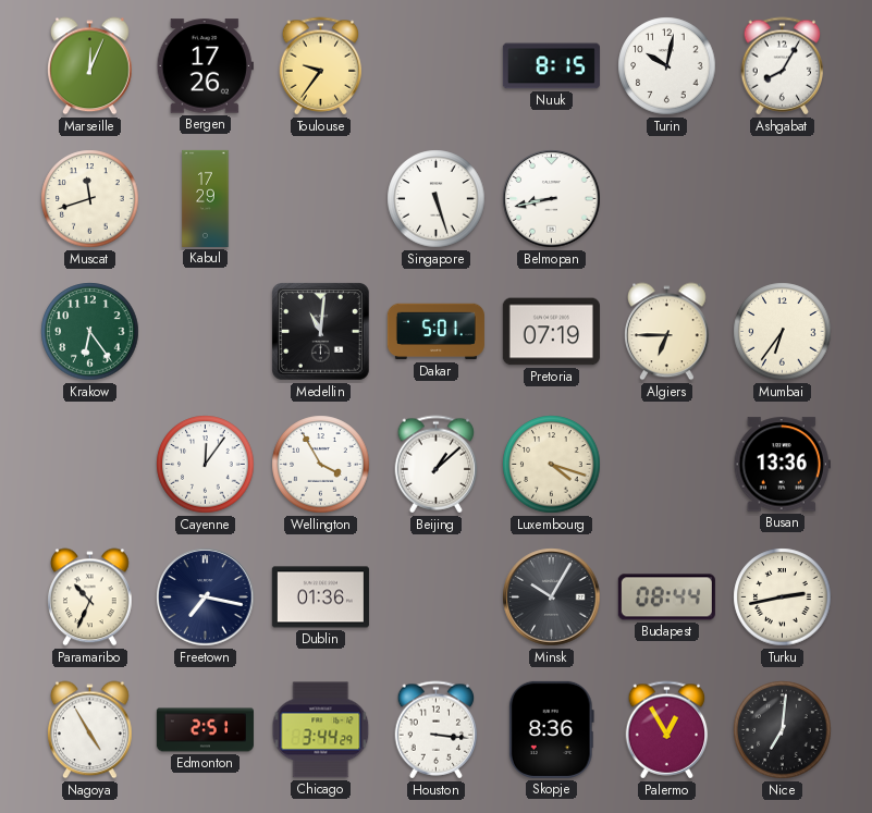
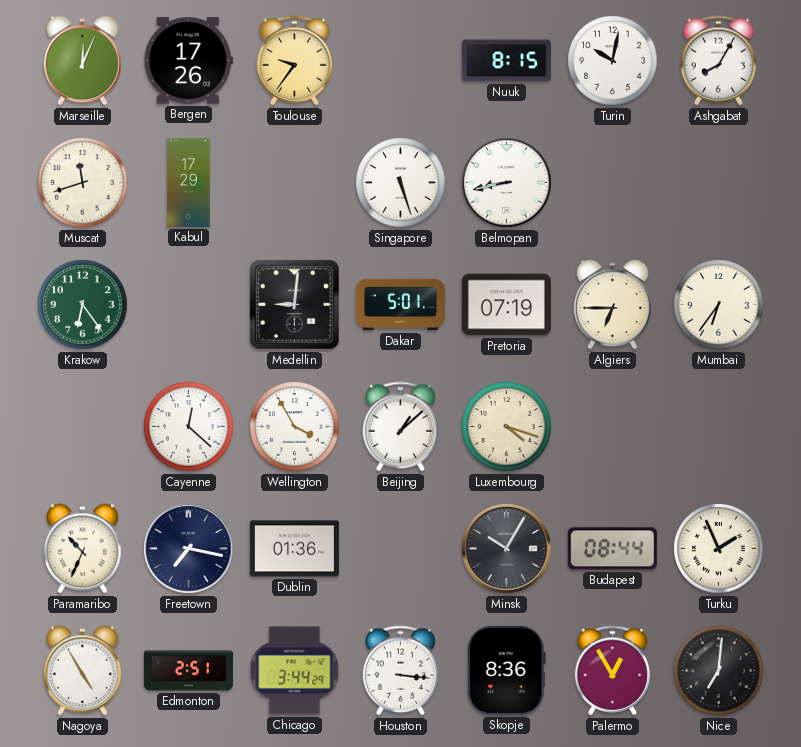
Medellin: 11:01 -> 9:01 (295, 305)
Cayenne: 12:06 -> 12:22 (189, 427)
Busan: 13:36 -> none (782, 465)
Turku: 2:43 -> 1:56 (719, 549)
